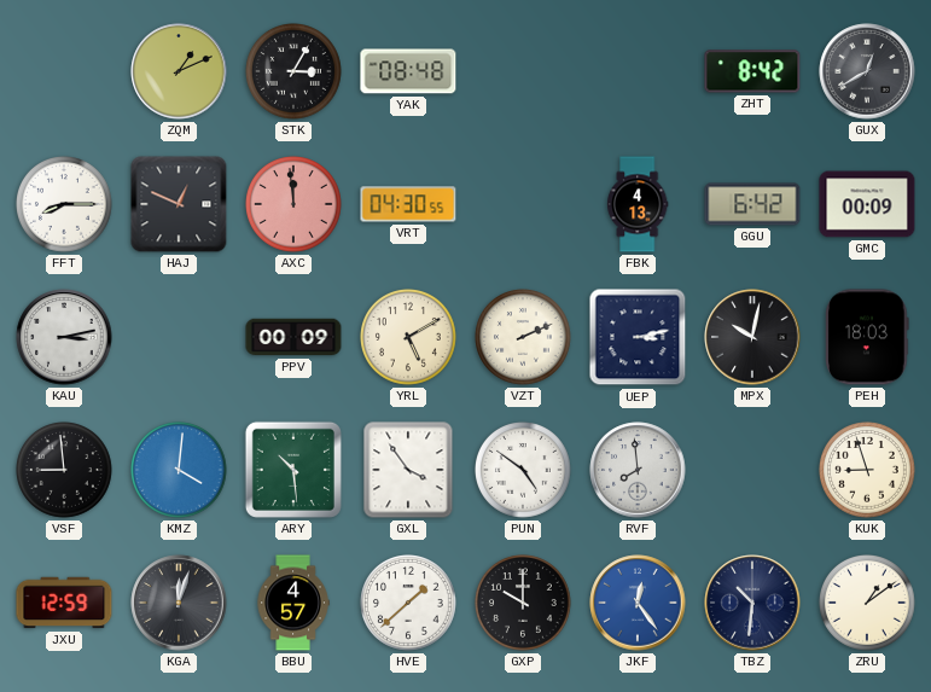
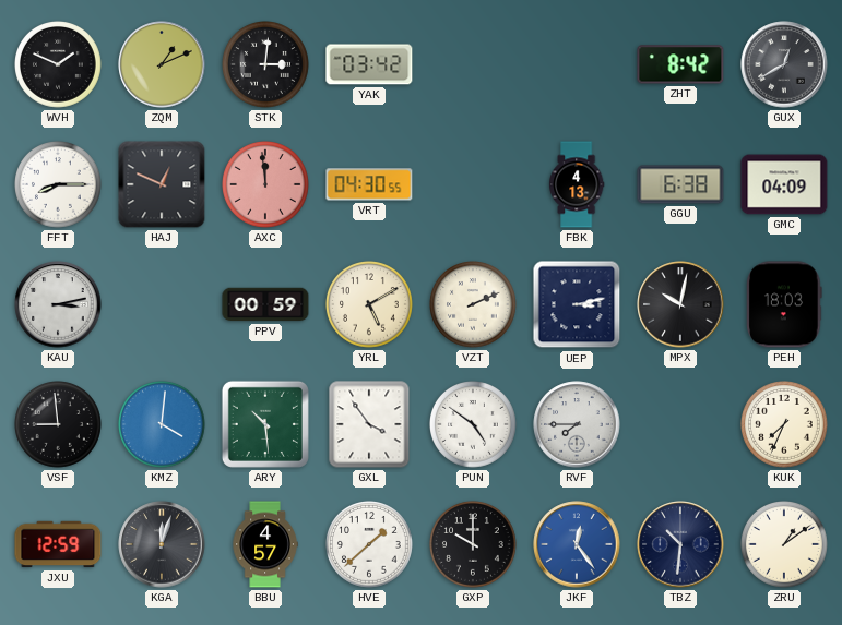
WVH: none -> 1:49 (59, 65)
STK: 3:05 -> 3:01 (266, 65)
YAK: 08:48 -> 03:42 (369, 64)
GGU: 6:42 -> 6:38 (680, 184)
GMC: 00:09 -> 04:09 (784, 184)
PPV: 00:09 -> 00:59 (265, 304)
RVF: 7:59 -> 7:45 (577, 424)
KUK: 8:57 -> 7:34 (785, 425)
